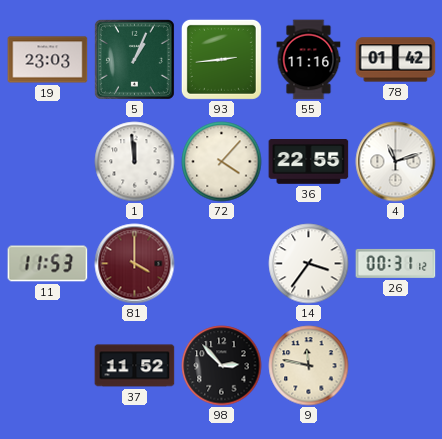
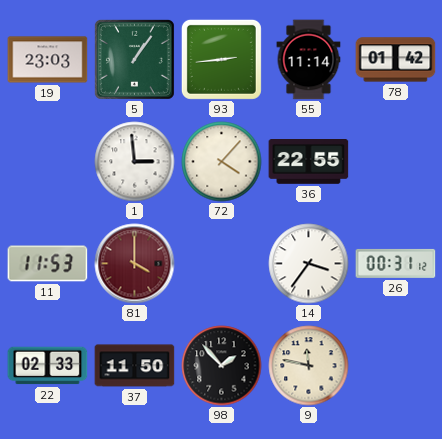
5: 1:04 -> 1:06 (134, 59)
55: 11:16 -> 11:14 (309, 60)
1: 11:59 -> 2:59 (135, 162)
4: 11:12 -> none (396, 162)
22: none -> 02:33 (48, 366)
37: 11:52 -> 11:50 (135, 366)
98: 2:53 -> 1:53 (222, 366)
